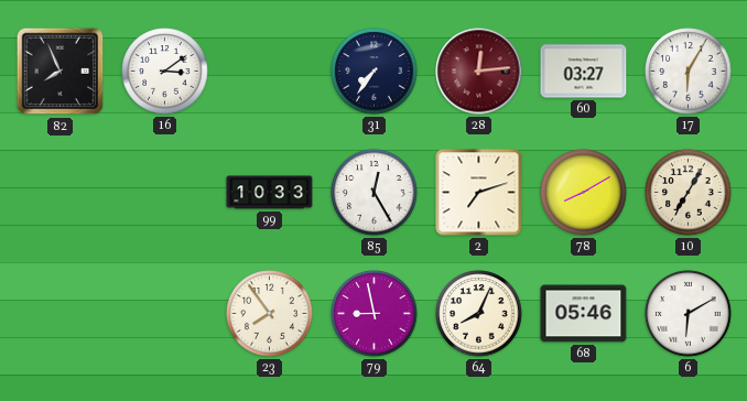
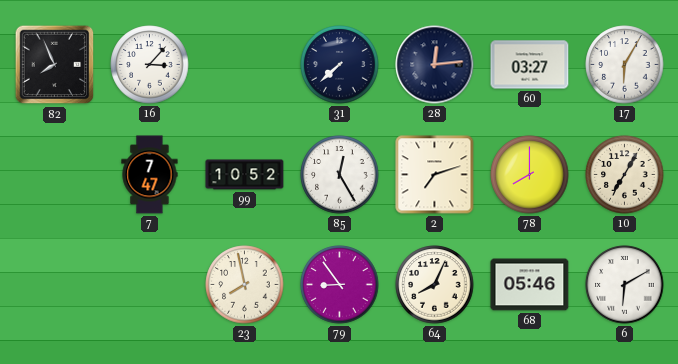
16: 3:09 -> 3:07 (150, 65)
31: 7:36 -> 7:38 (340, 65)
28 dial: burgundy -> navy (435, 65)
7: none -> 7:47 (150, 175)
99: 10:33 -> 10:52 (245, 175)
78: 8:10 -> 8:00 (530, 175)
23: 7:54 -> 7:58 (245, 285)
79: 8:58 -> 8:54 (340, 285)
